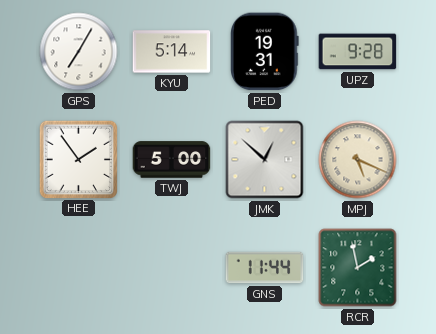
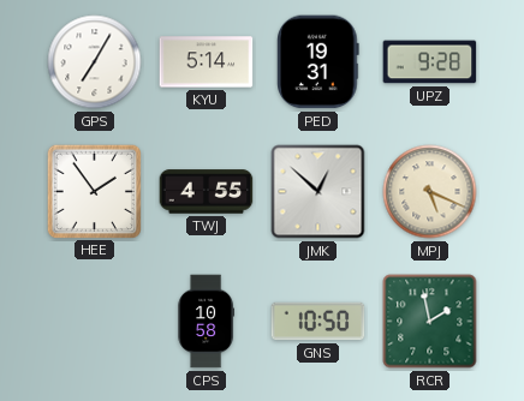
TWJ: 5:00 -> 4:55 (207, 192)
CPS: none -> 10:58 (206, 322)
GNS: 11:44 -> 10:50 (318, 322)
